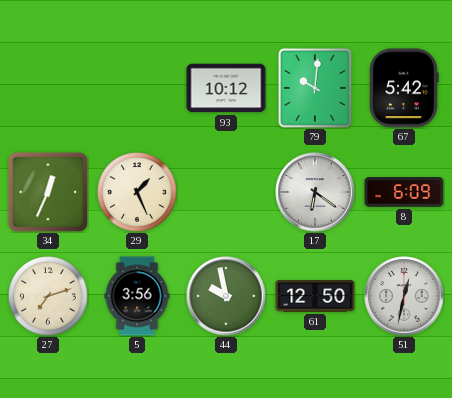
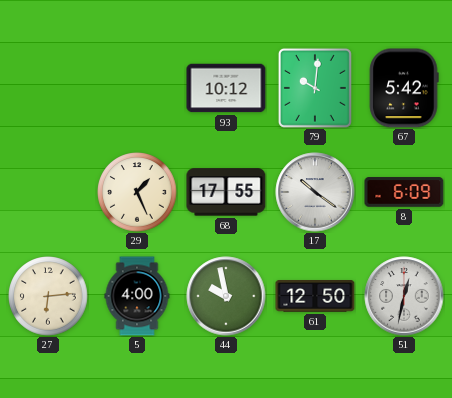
34: 12:34 -> none (48, 192)
68: none -> 17:55 (226, 192)
17: 6:21 -> 10:21 (315, 192)
27: 7:12 -> 6:14 (48, 296)
5: 3:56 -> 4:00 (137, 296)
